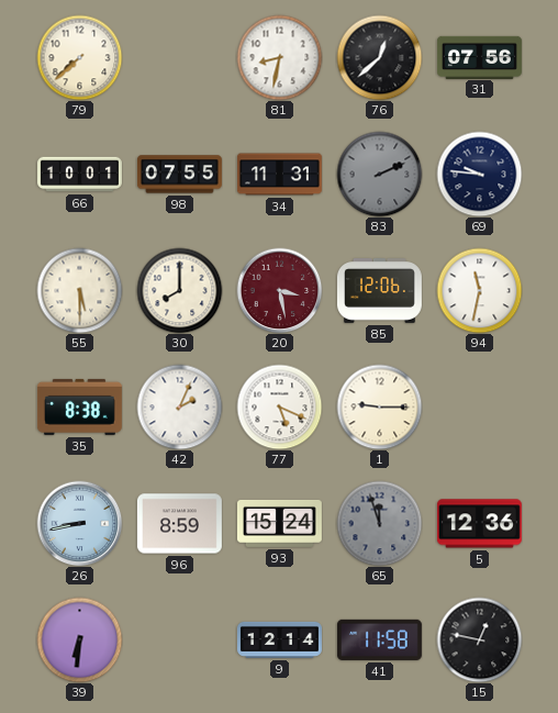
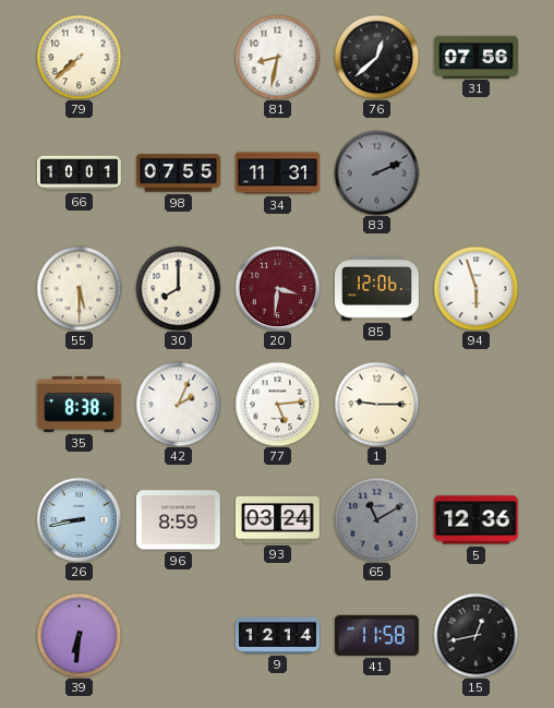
69: 9:46 -> none (479, 174)
20: 3:28 -> 3:31 (277, 288)
94: 11:32 -> 5:57 (475, 288)
77: 5:19 -> 5:14 (277, 404)
93: 15:24 -> 03:24 (277, 519)
65: 11:57 -> 11:10 (376, 519)
15: 12:47 -> 12:43 (475, 635)
